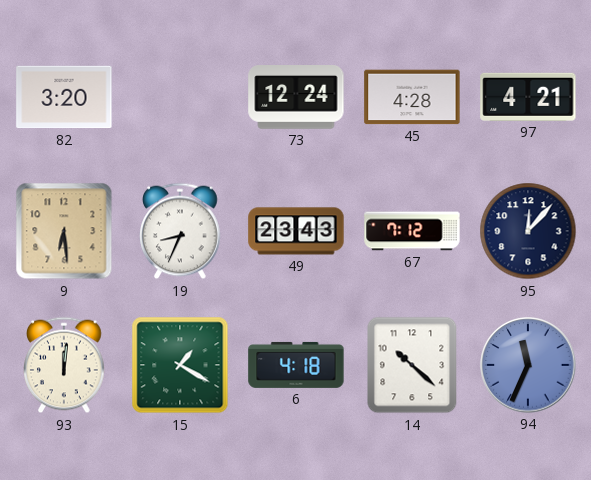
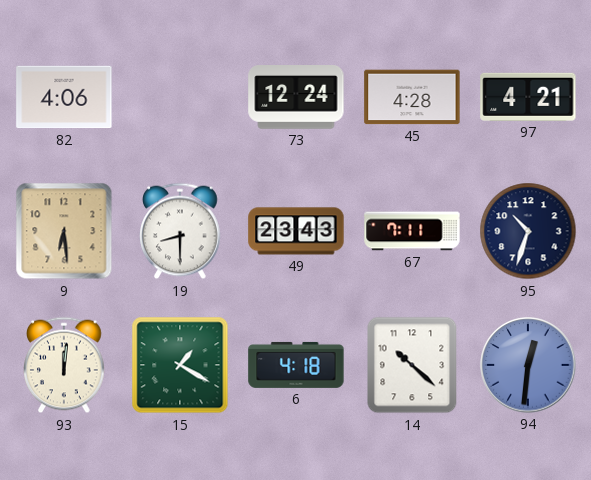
82: 3:20 -> 4:06 (64, 97)
19: 8:34 -> 8:30 (180, 231)
67: 7:12 -> 7:11 (412, 231)
95: 12:07 -> 10:33 (528, 231)
94: 11:34 -> 12:31 (528, 365)
